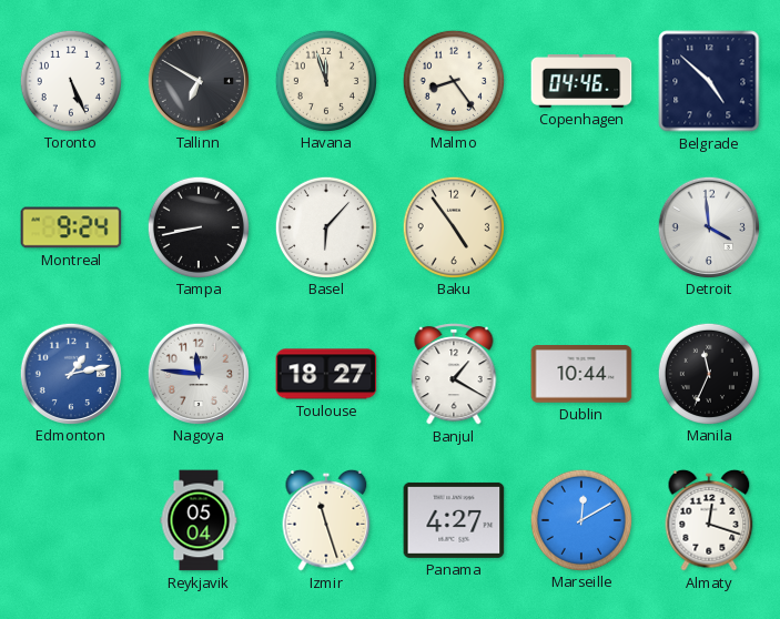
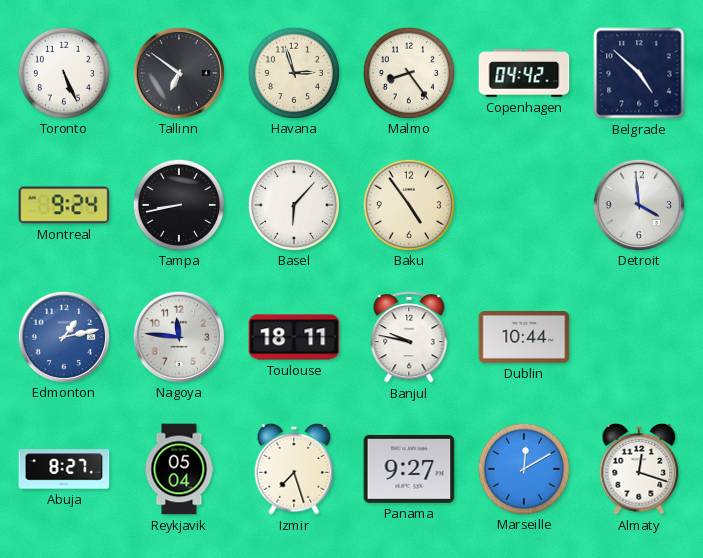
Tallinn: 6:50 -> 6:51 (178, 72)
Havana: 11:57 -> 2:57 (293, 72)
Copenhagen: 04:46 -> 04:42 (524, 74)
Toulouse: 18:27 -> 18:11 (294, 337)
Banjul: 1:20 -> 9:47 (409, 338)
Manila: 11:34 -> none (708, 373)
Abuja: none -> 8:27 (64, 469)
Izmir: 11:27 -> 7:27 (294, 469)
Panama: 4:27 -> 9:27 (409, 469)
